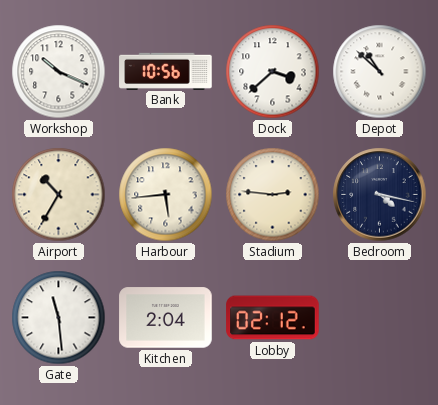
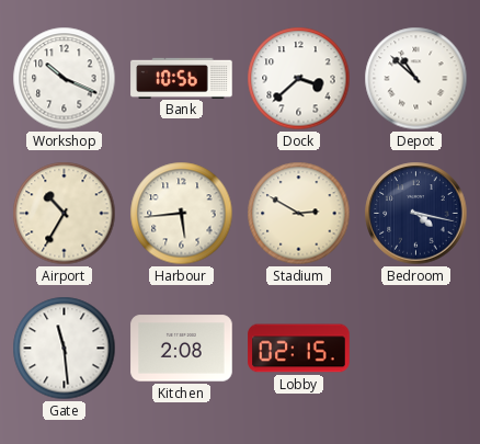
Stadium: 2:46 -> 2:50 (299, 214)
Kitchen: 2:04 -> 2:08 (182, 349)
Lobby: 02:12 -> 02:15 (299, 349)
